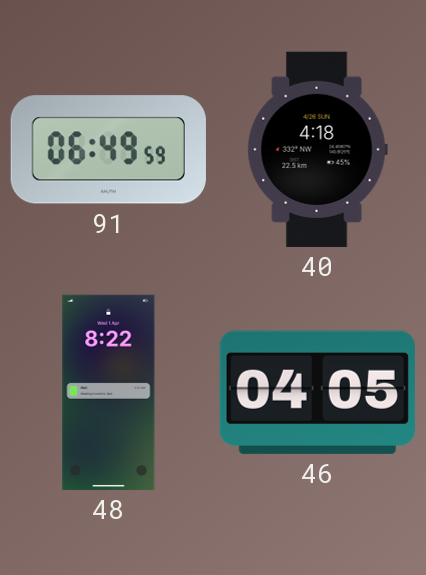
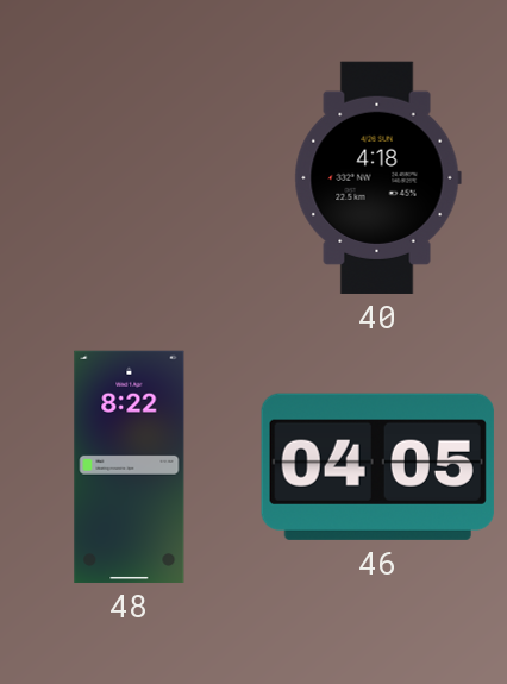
91: 06:49 -> none (108, 150)
